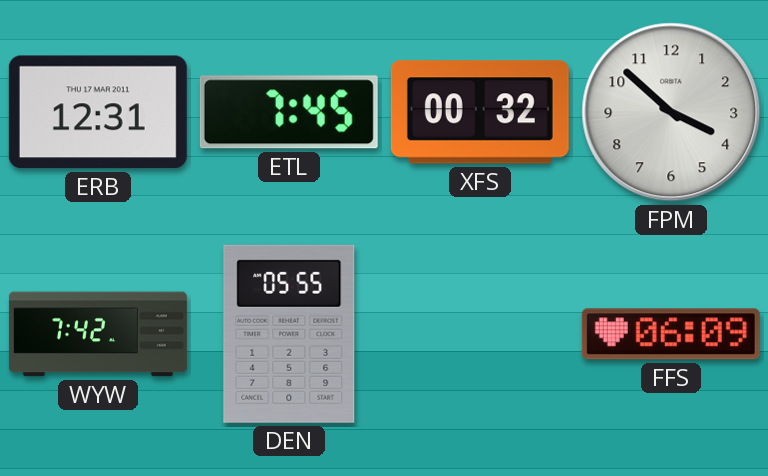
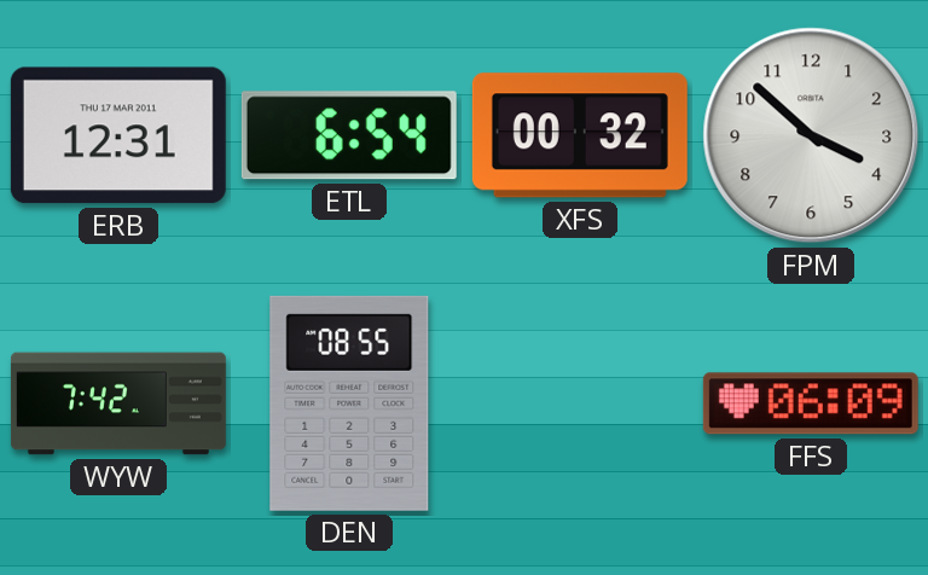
ETL: 7:45 -> 6:54 (349, 135)
DEN: 05:55 -> 08:55 (349, 403)
